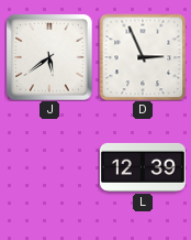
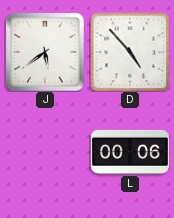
D: 2:56 -> 4:53 (130, 52)
L: 12:39 -> 00:06 (130, 152)
